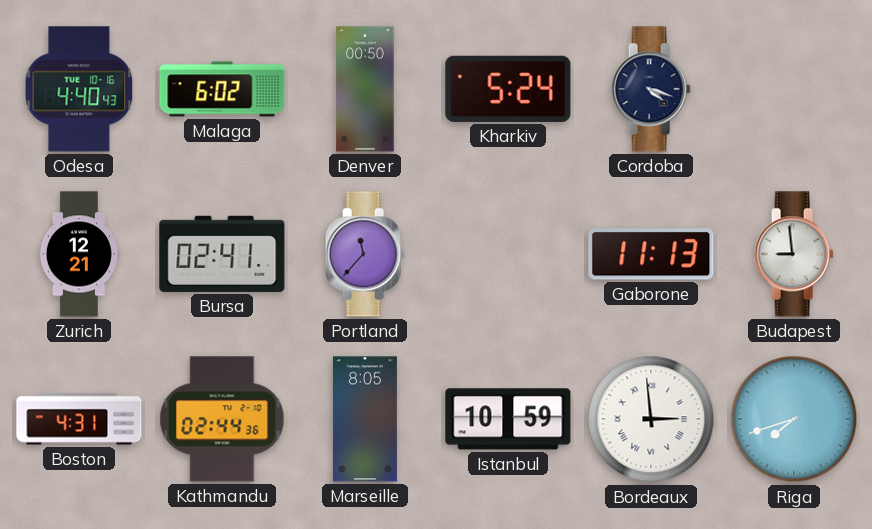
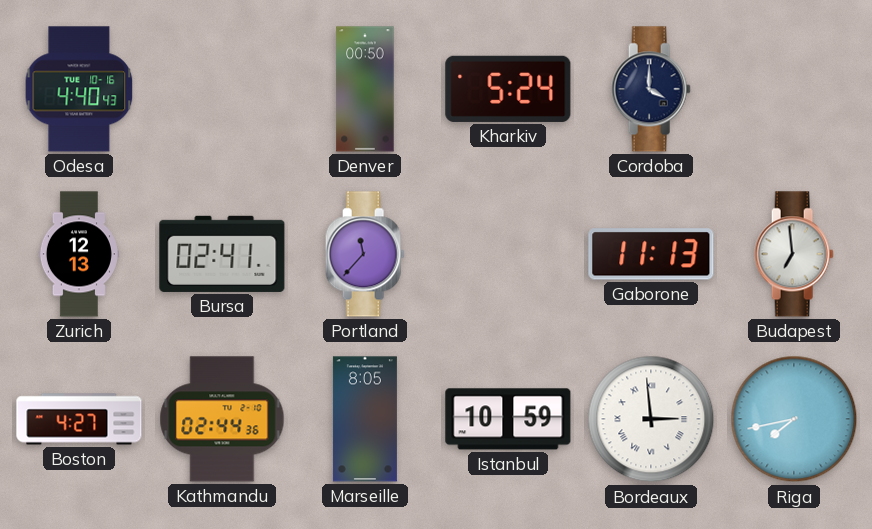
Malaga: 6:02 -> none (222, 89)
Cordoba: 4:18 -> 4:00 (651, 89)
Zurich: 12:21 -> 12:13 (79, 254)
Budapest: 8:59 -> 6:59 (794, 254)
Boston: 4:31 -> 4:27 (79, 419)
Riga: 7:42 -> 7:43 (794, 419)
